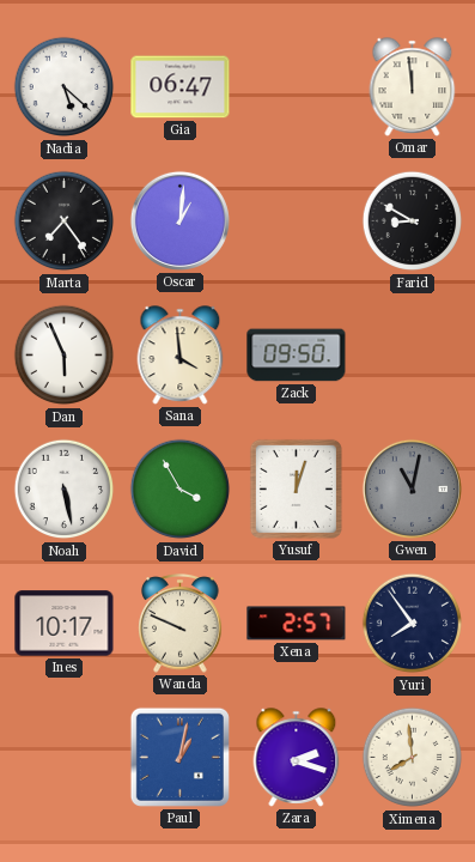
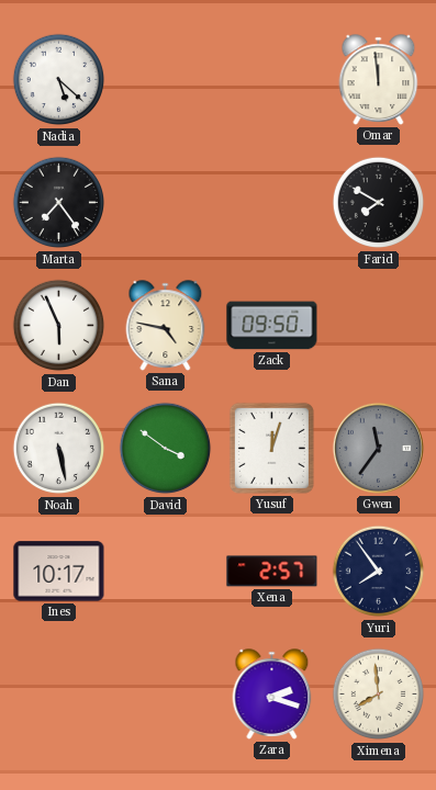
Gia: 06:47 -> none (181, 87)
Oscar: 1:01 -> none (179, 220)
Farid: 8:50 -> 7:50 (379, 203)
Sana: 3:59 -> 4:47 (166, 326)
David: 3:55 -> 3:51 (166, 449)
Gwen: 11:02 -> 11:36 (378, 448)
Wanda: 9:49 -> none (181, 624)
Paul: 1:02 -> none (179, 757)
